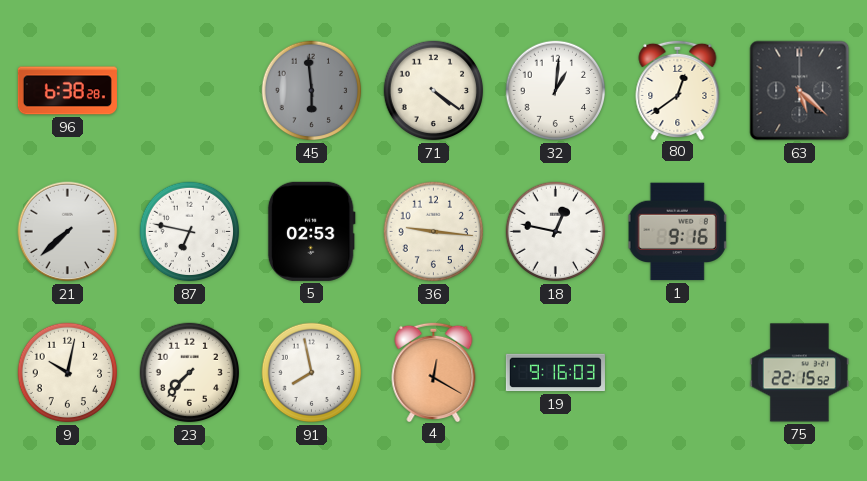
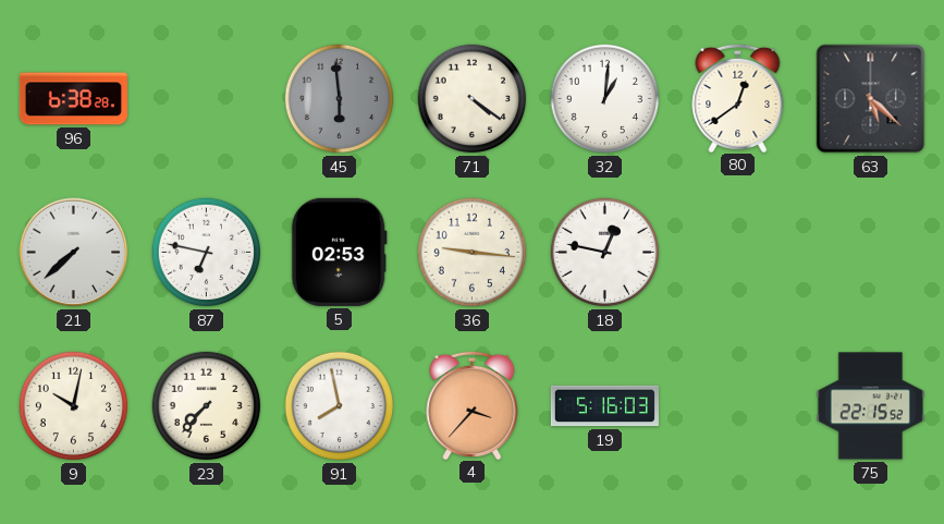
1: 9:16 -> none (678, 232)
4: 12:20 -> 3:37 (473, 404)
19: 9:16 -> 5:16 (604, 406)
